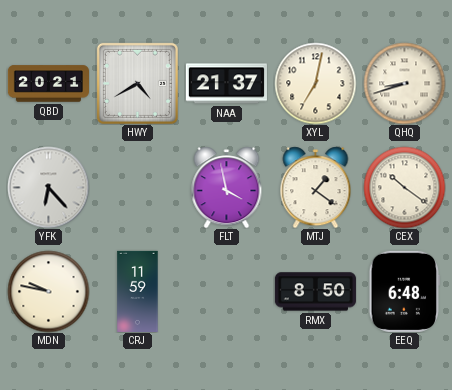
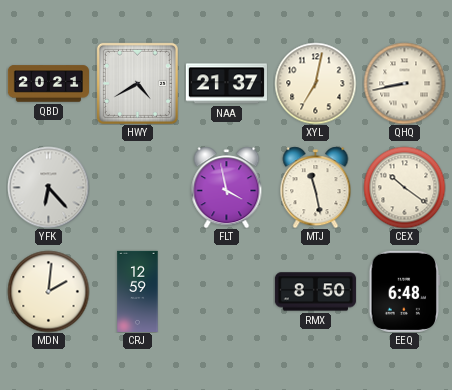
QHQ: 8:42 -> 8:43 (404, 83)
MTJ: 1:21 -> 11:28 (316, 187)
MDN: 9:47 -> 2:01 (48, 291)
CRJ: 11:59 -> 12:59 (138, 291)
